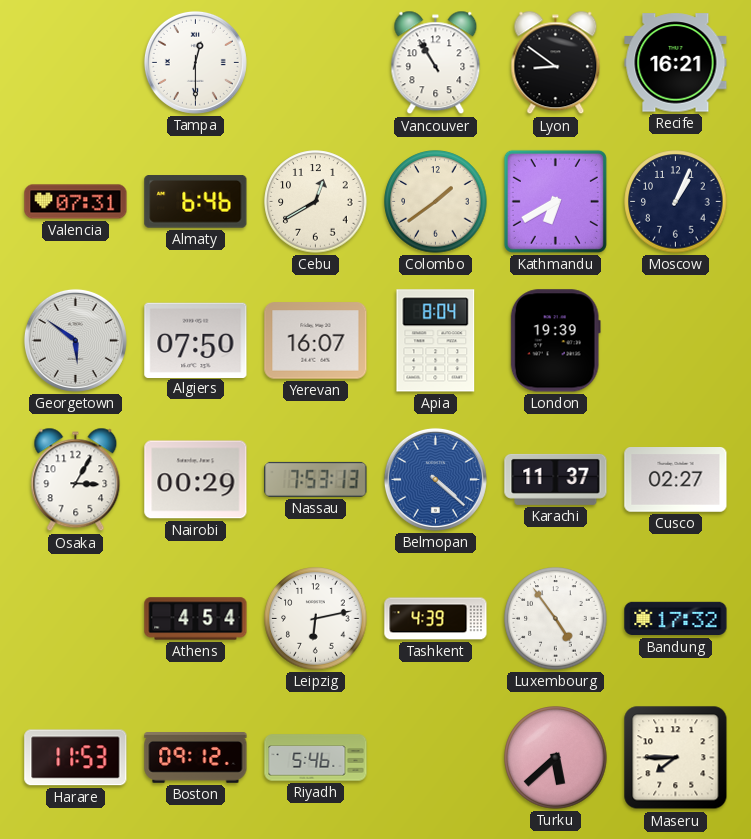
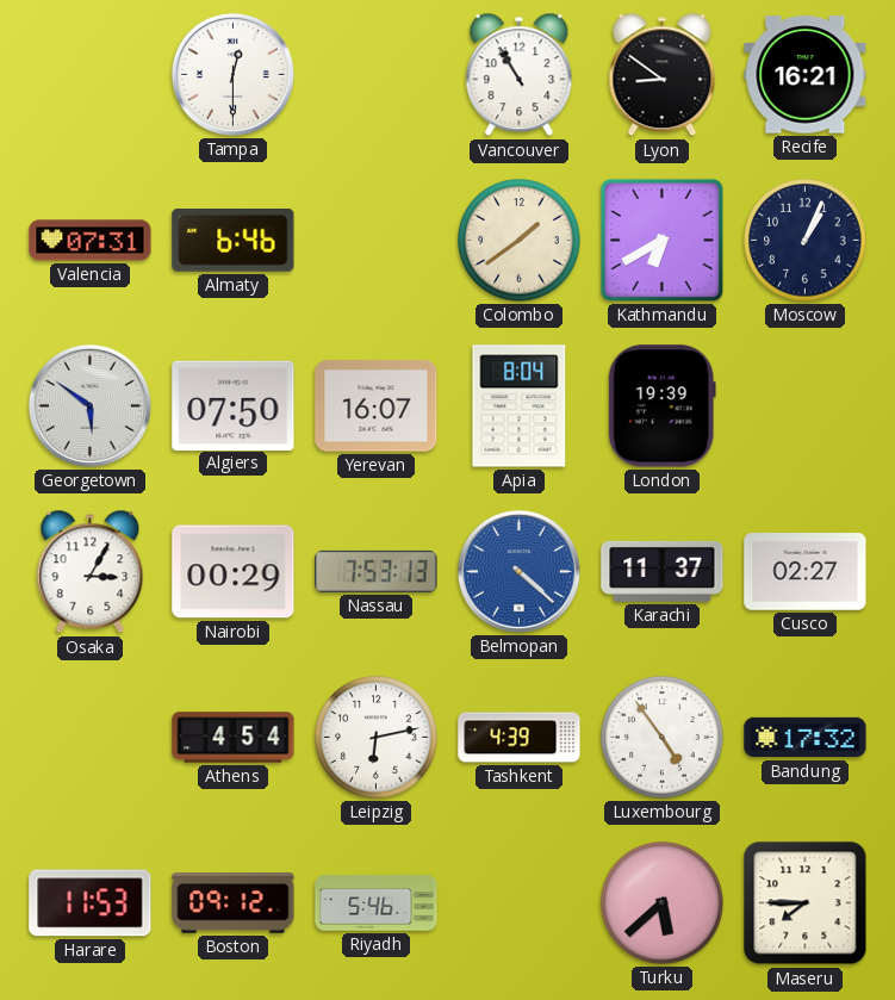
Cebu: 12:40 -> none (316, 202)
